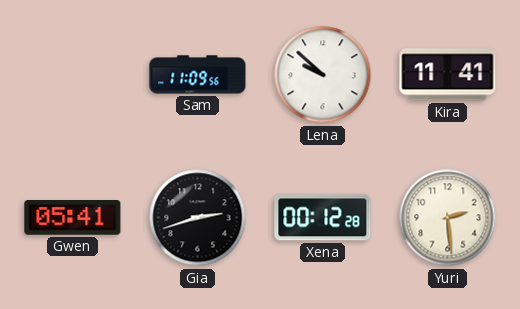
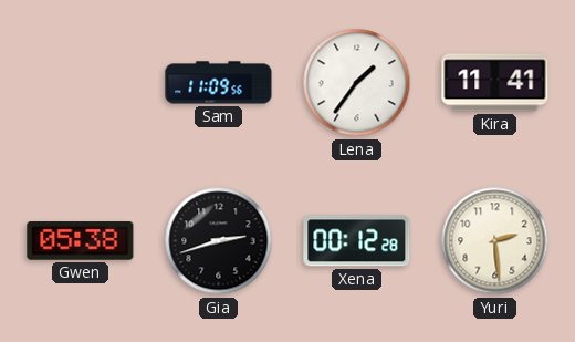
Lena: 9:52 -> 1:36 (357, 83)
Gwen: 05:41 -> 05:38 (81, 241)
